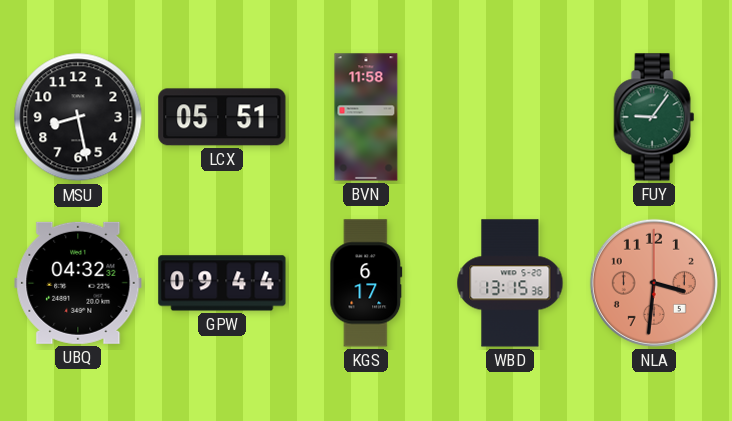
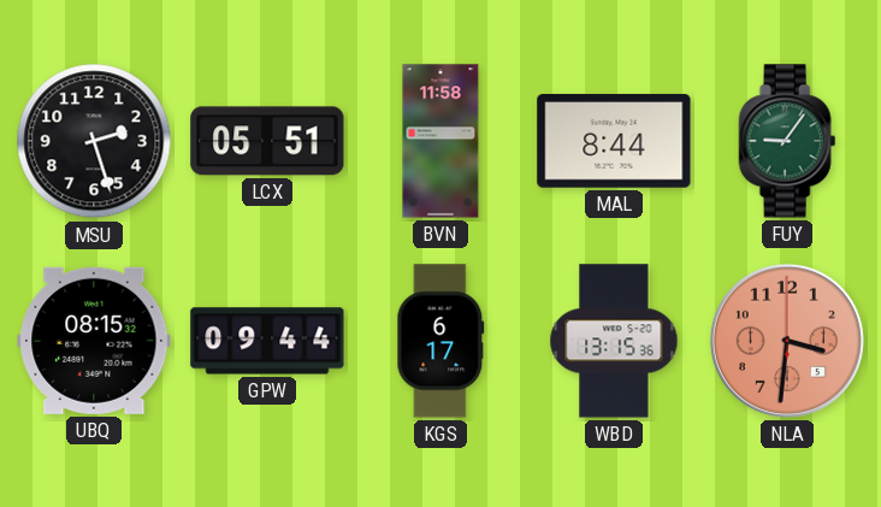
MSU: 8:28 -> 2:27 (94, 141)
MAL: none -> 8:44 (614, 141)
UBQ: 04:32 -> 08:15 (94, 341)
